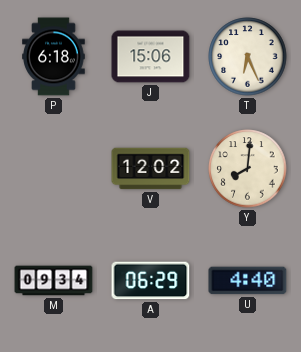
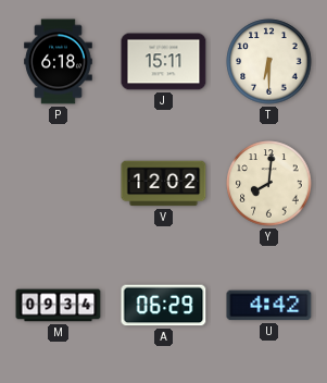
J: 15:06 -> 15:11 (164, 62)
T: 6:26 -> 6:30 (269, 62)
U: 4:40 -> 4:42 (269, 306)
